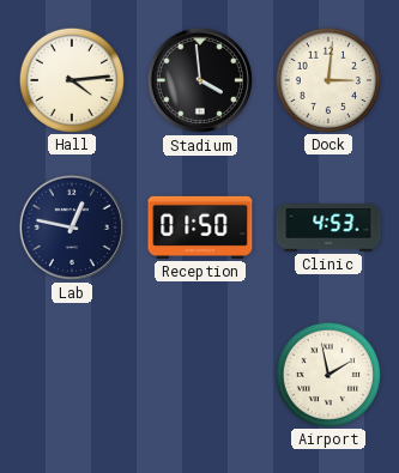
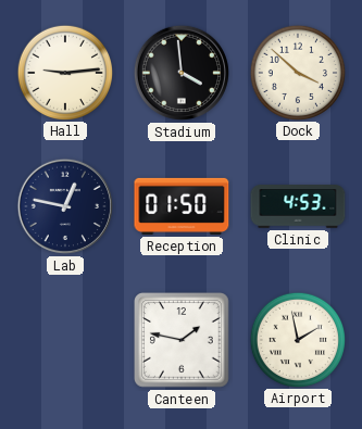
Hall: 4:14 -> 9:14 (64, 72)
Dock: 3:01 -> 3:52 (297, 72)
Canteen: none -> 1:47 (183, 341)
